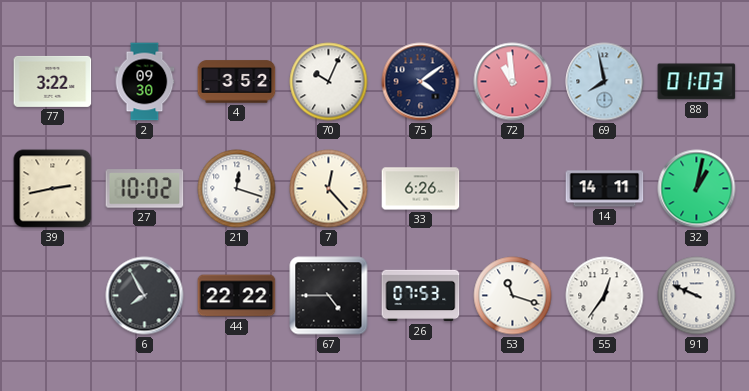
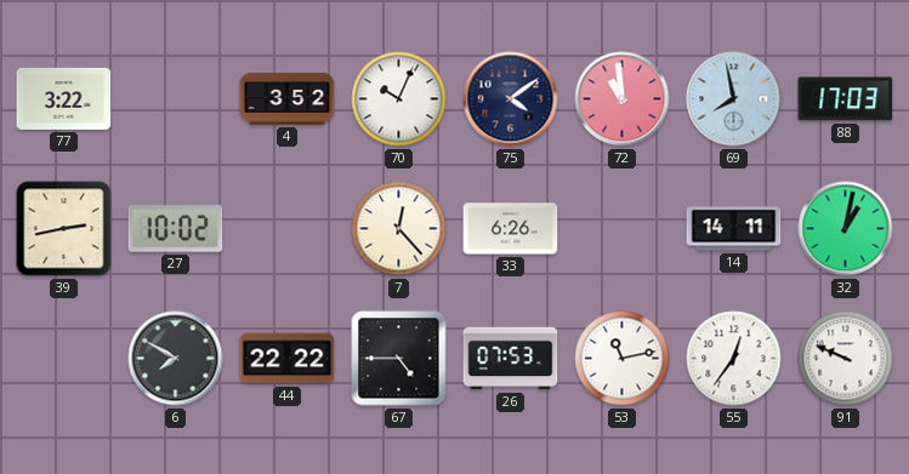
2: 09:30 -> none (145, 82)
88: 01:03 -> 17:03 (846, 99)
21: 12:18 -> none (237, 189)
6: 7:55 -> 7:50 (176, 359)
53: 11:18 -> 11:13 (623, 359)
